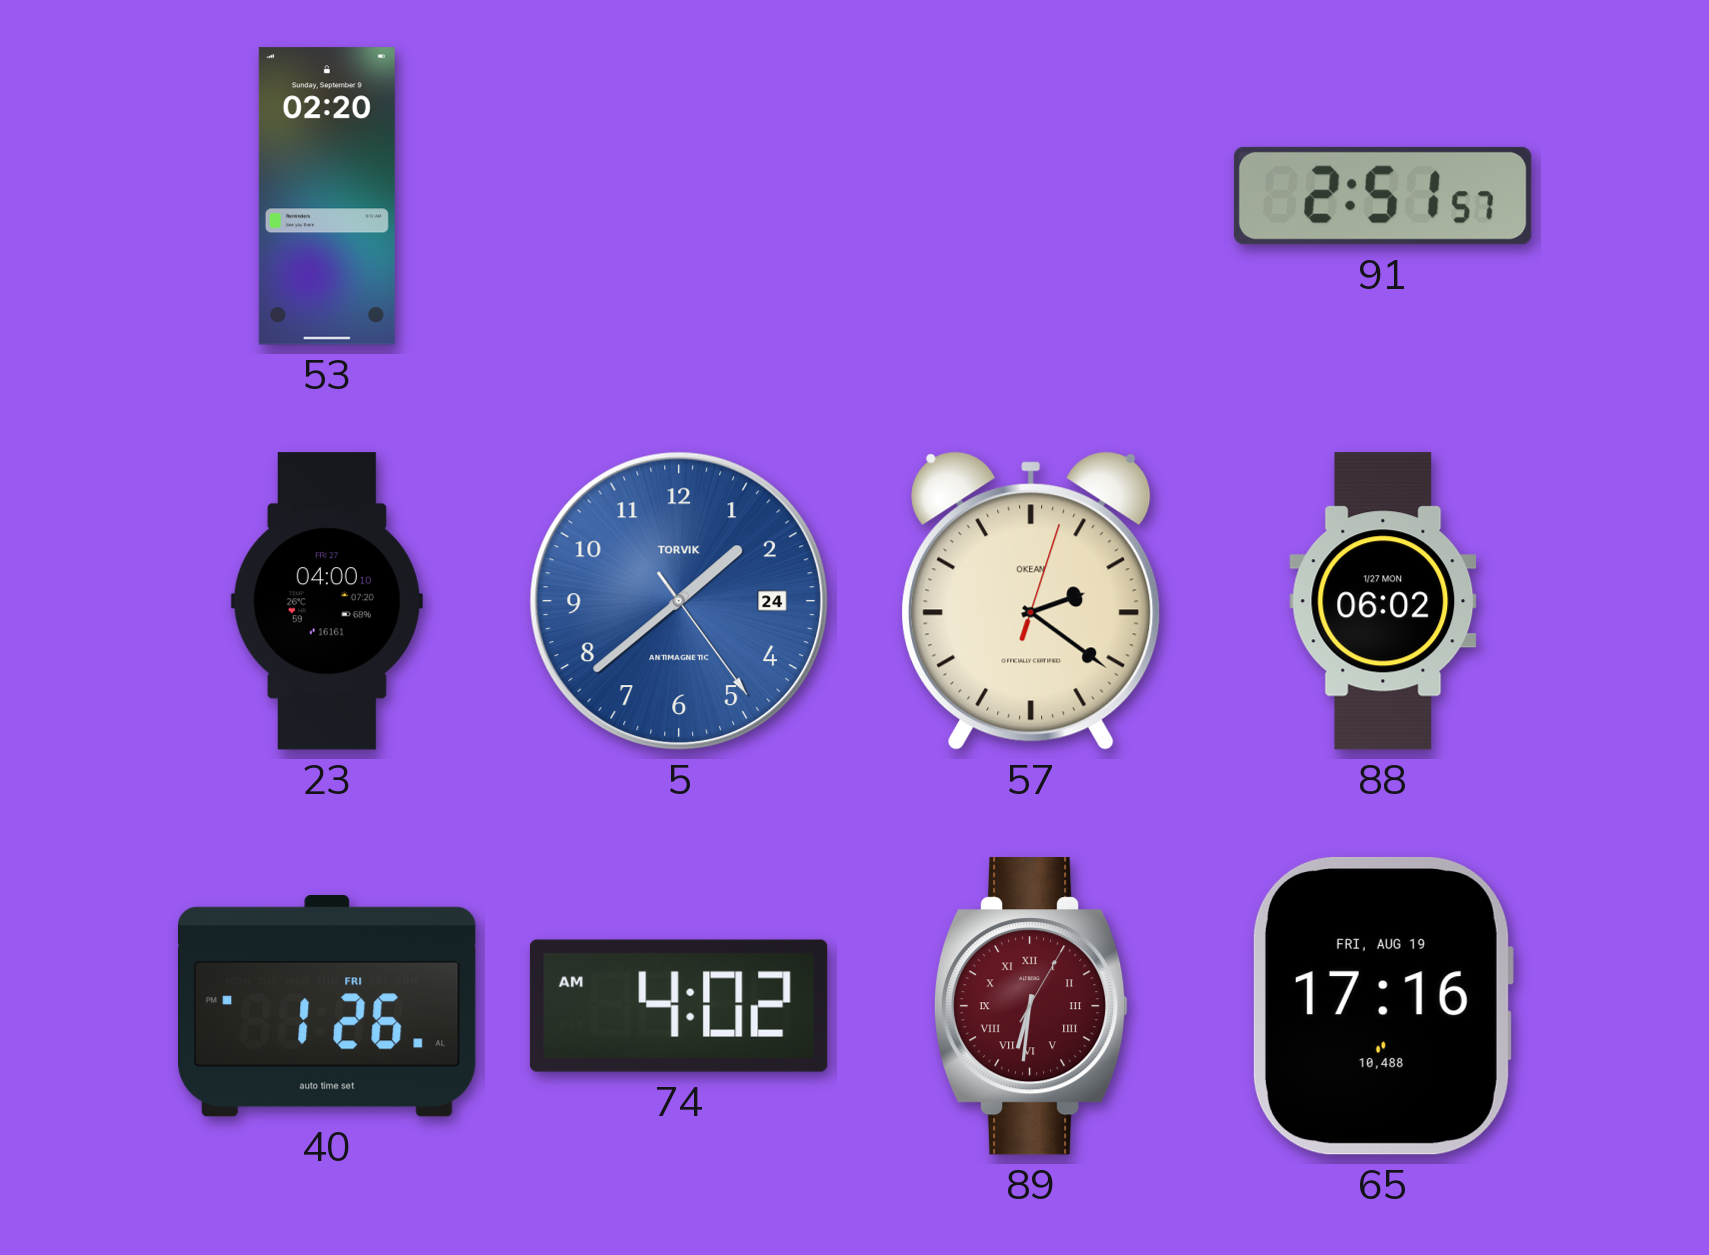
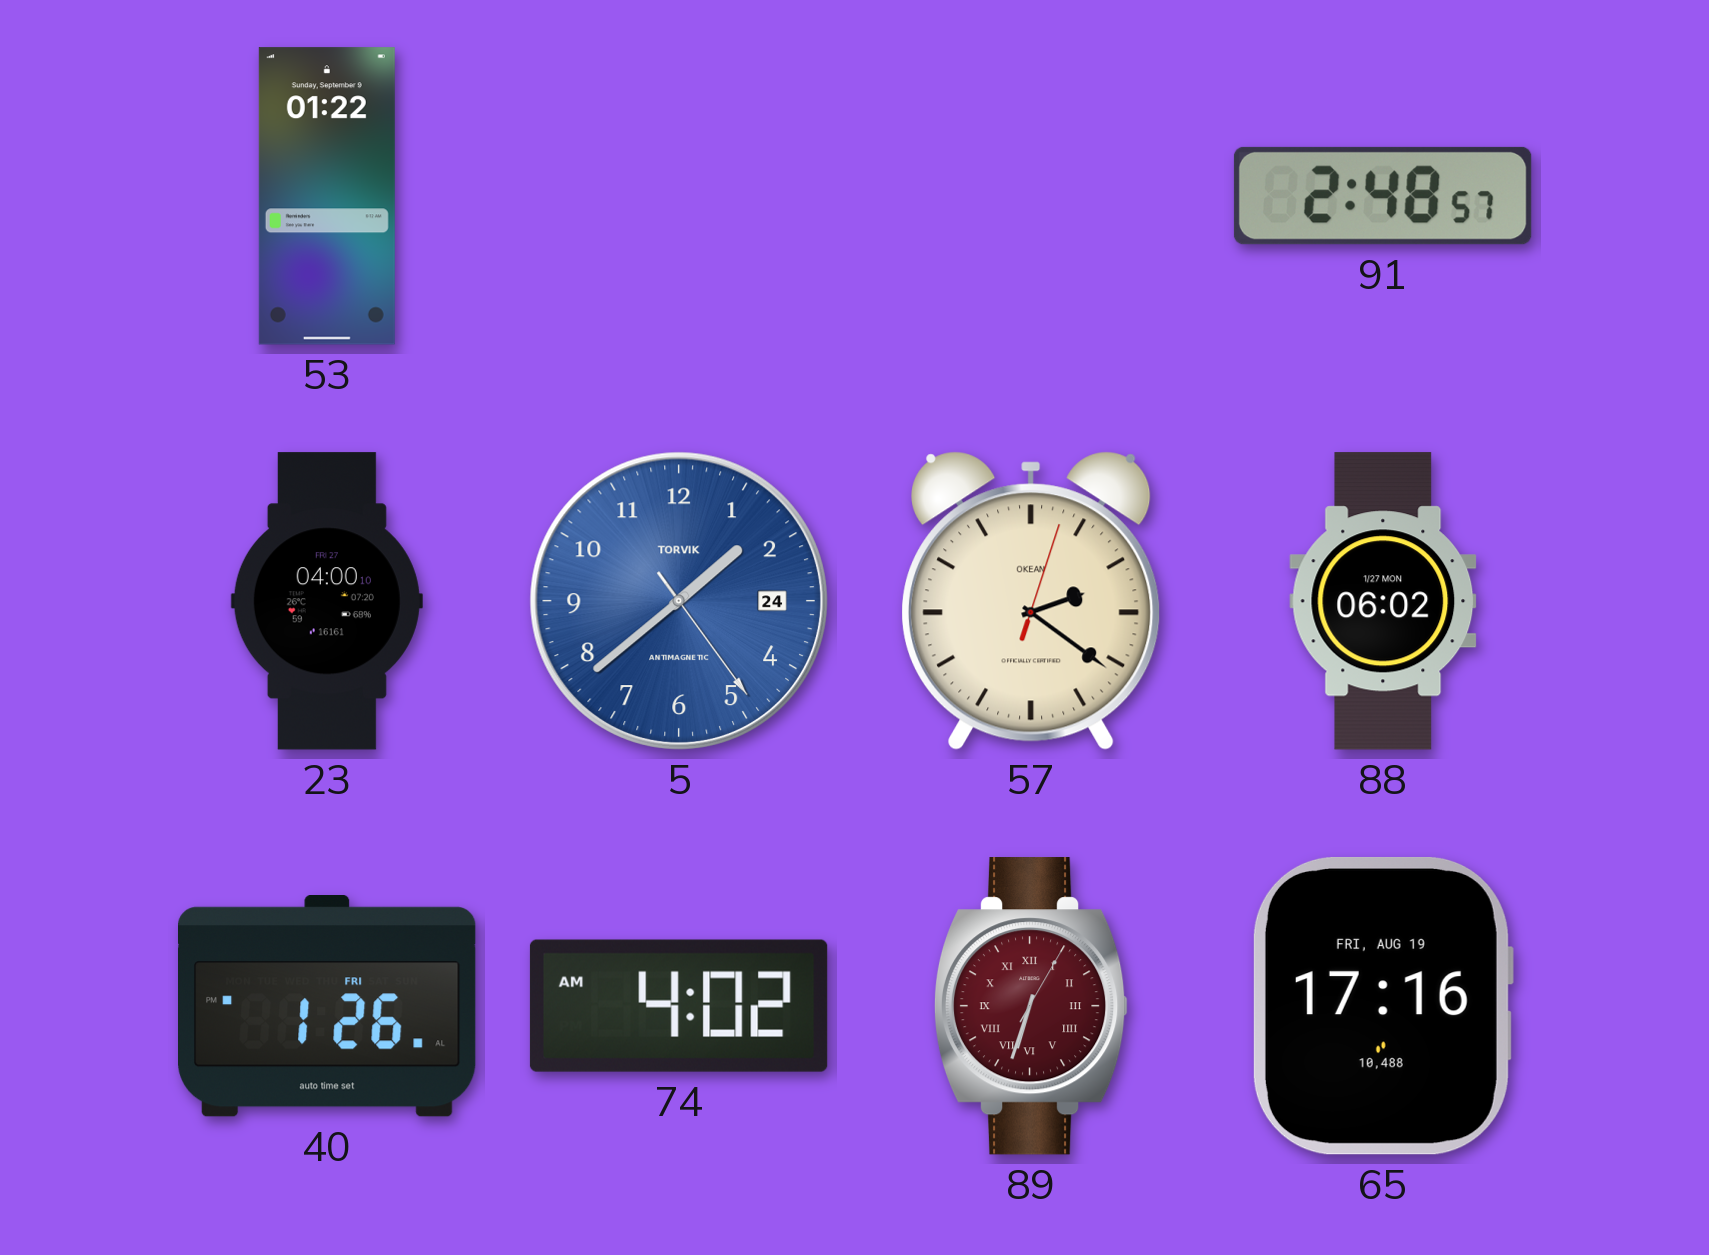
53: 02:20 -> 01:22 (327, 196)
91: 2:51 -> 2:48 (1383, 196)
89: 6:31 -> 6:33 (1031, 1006)
